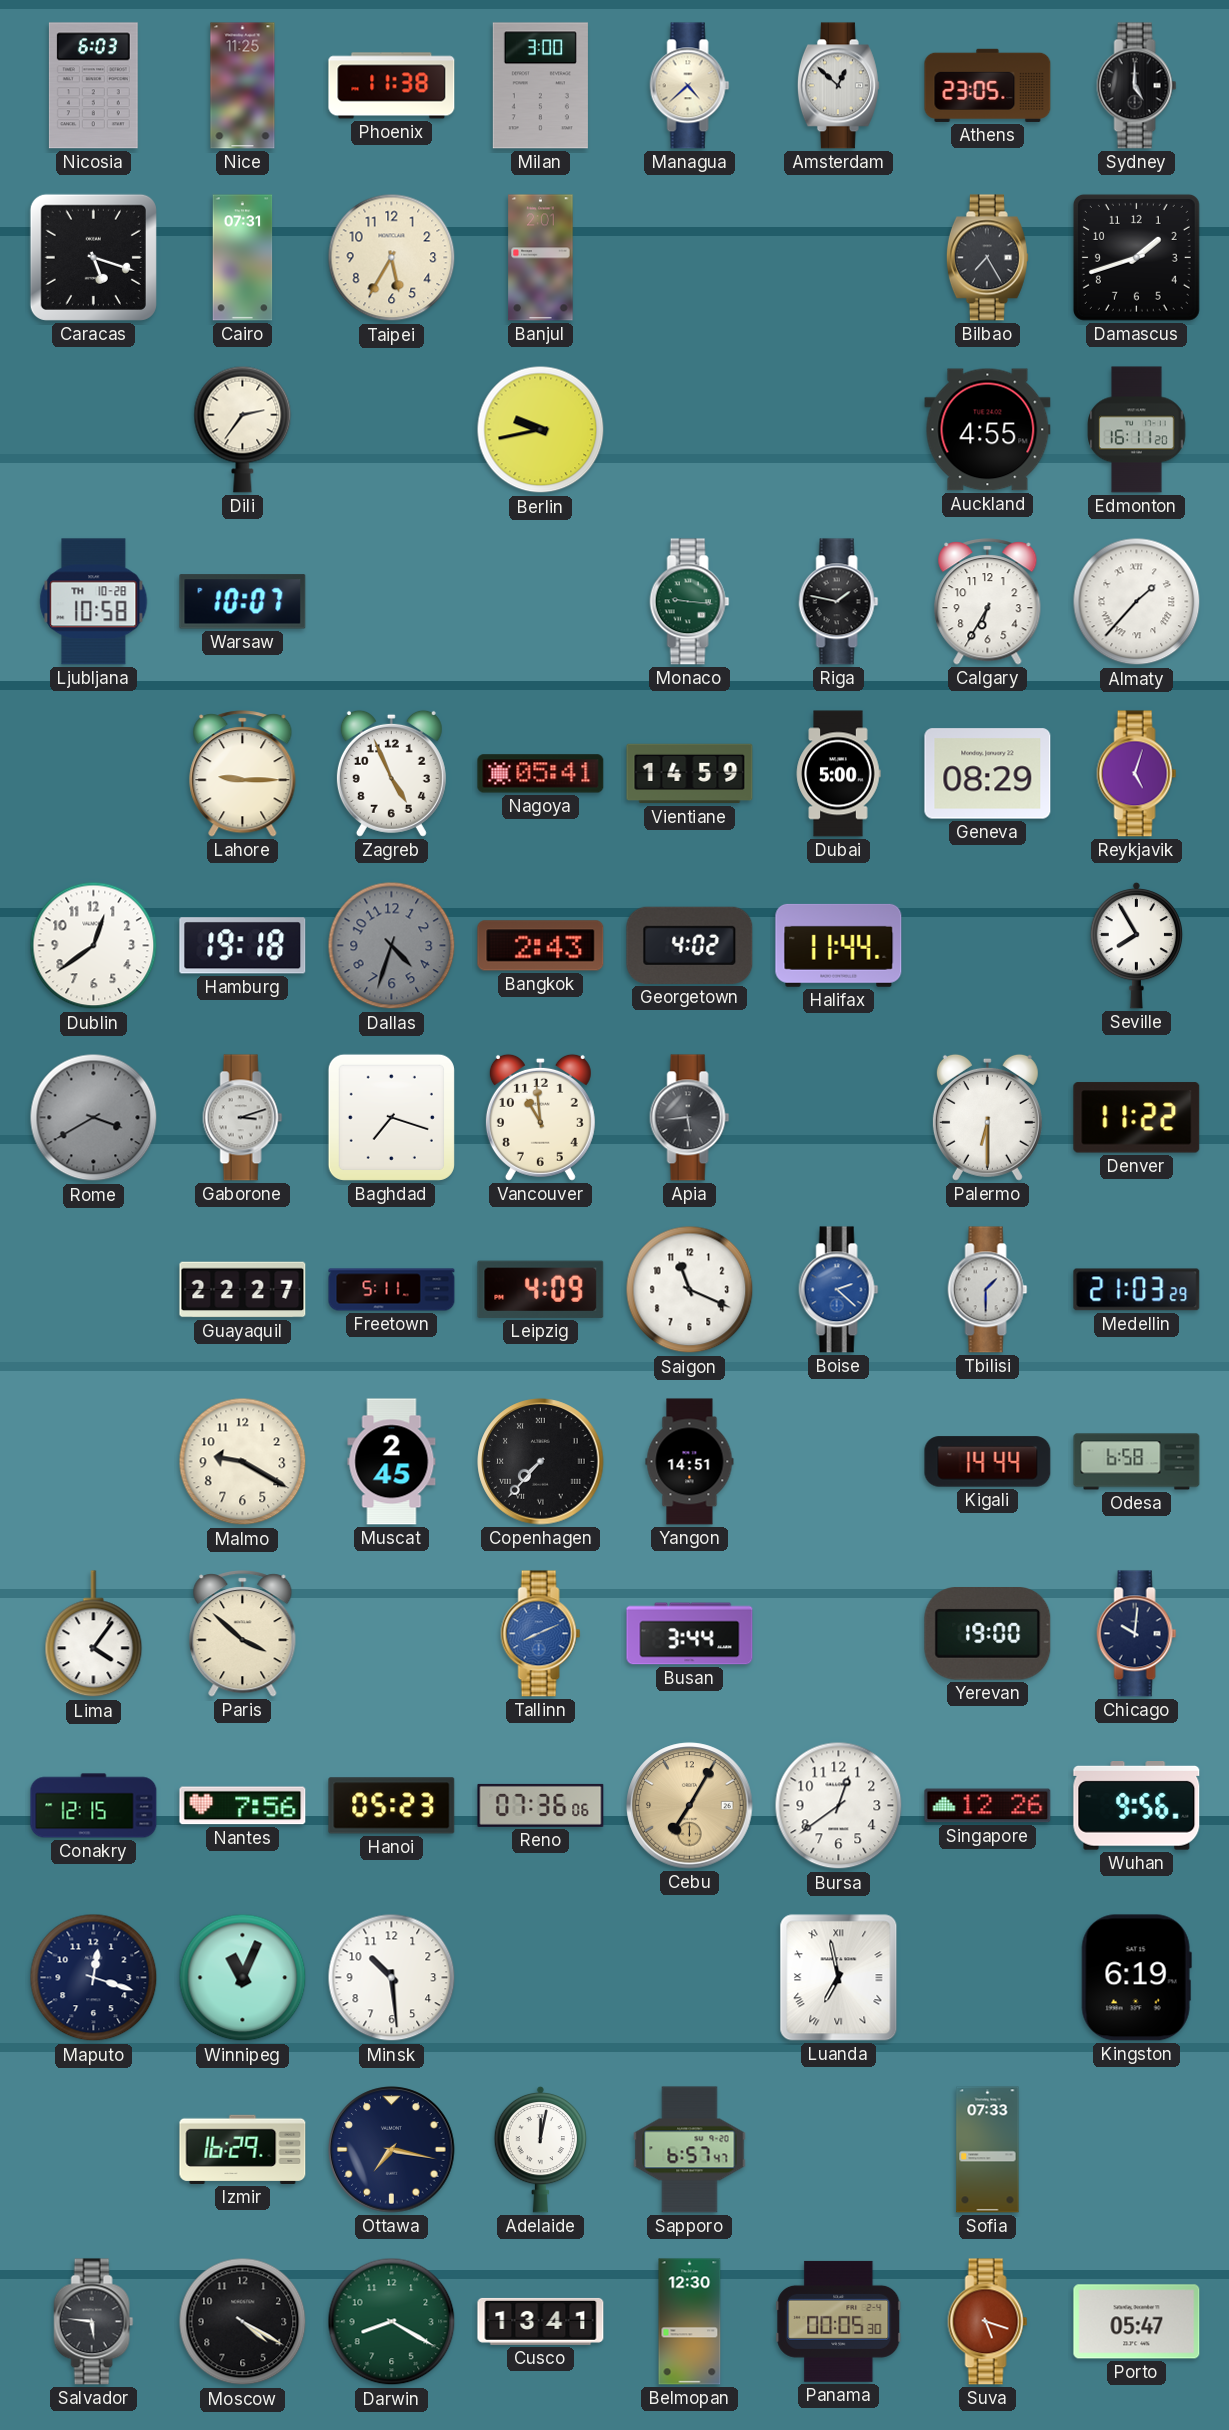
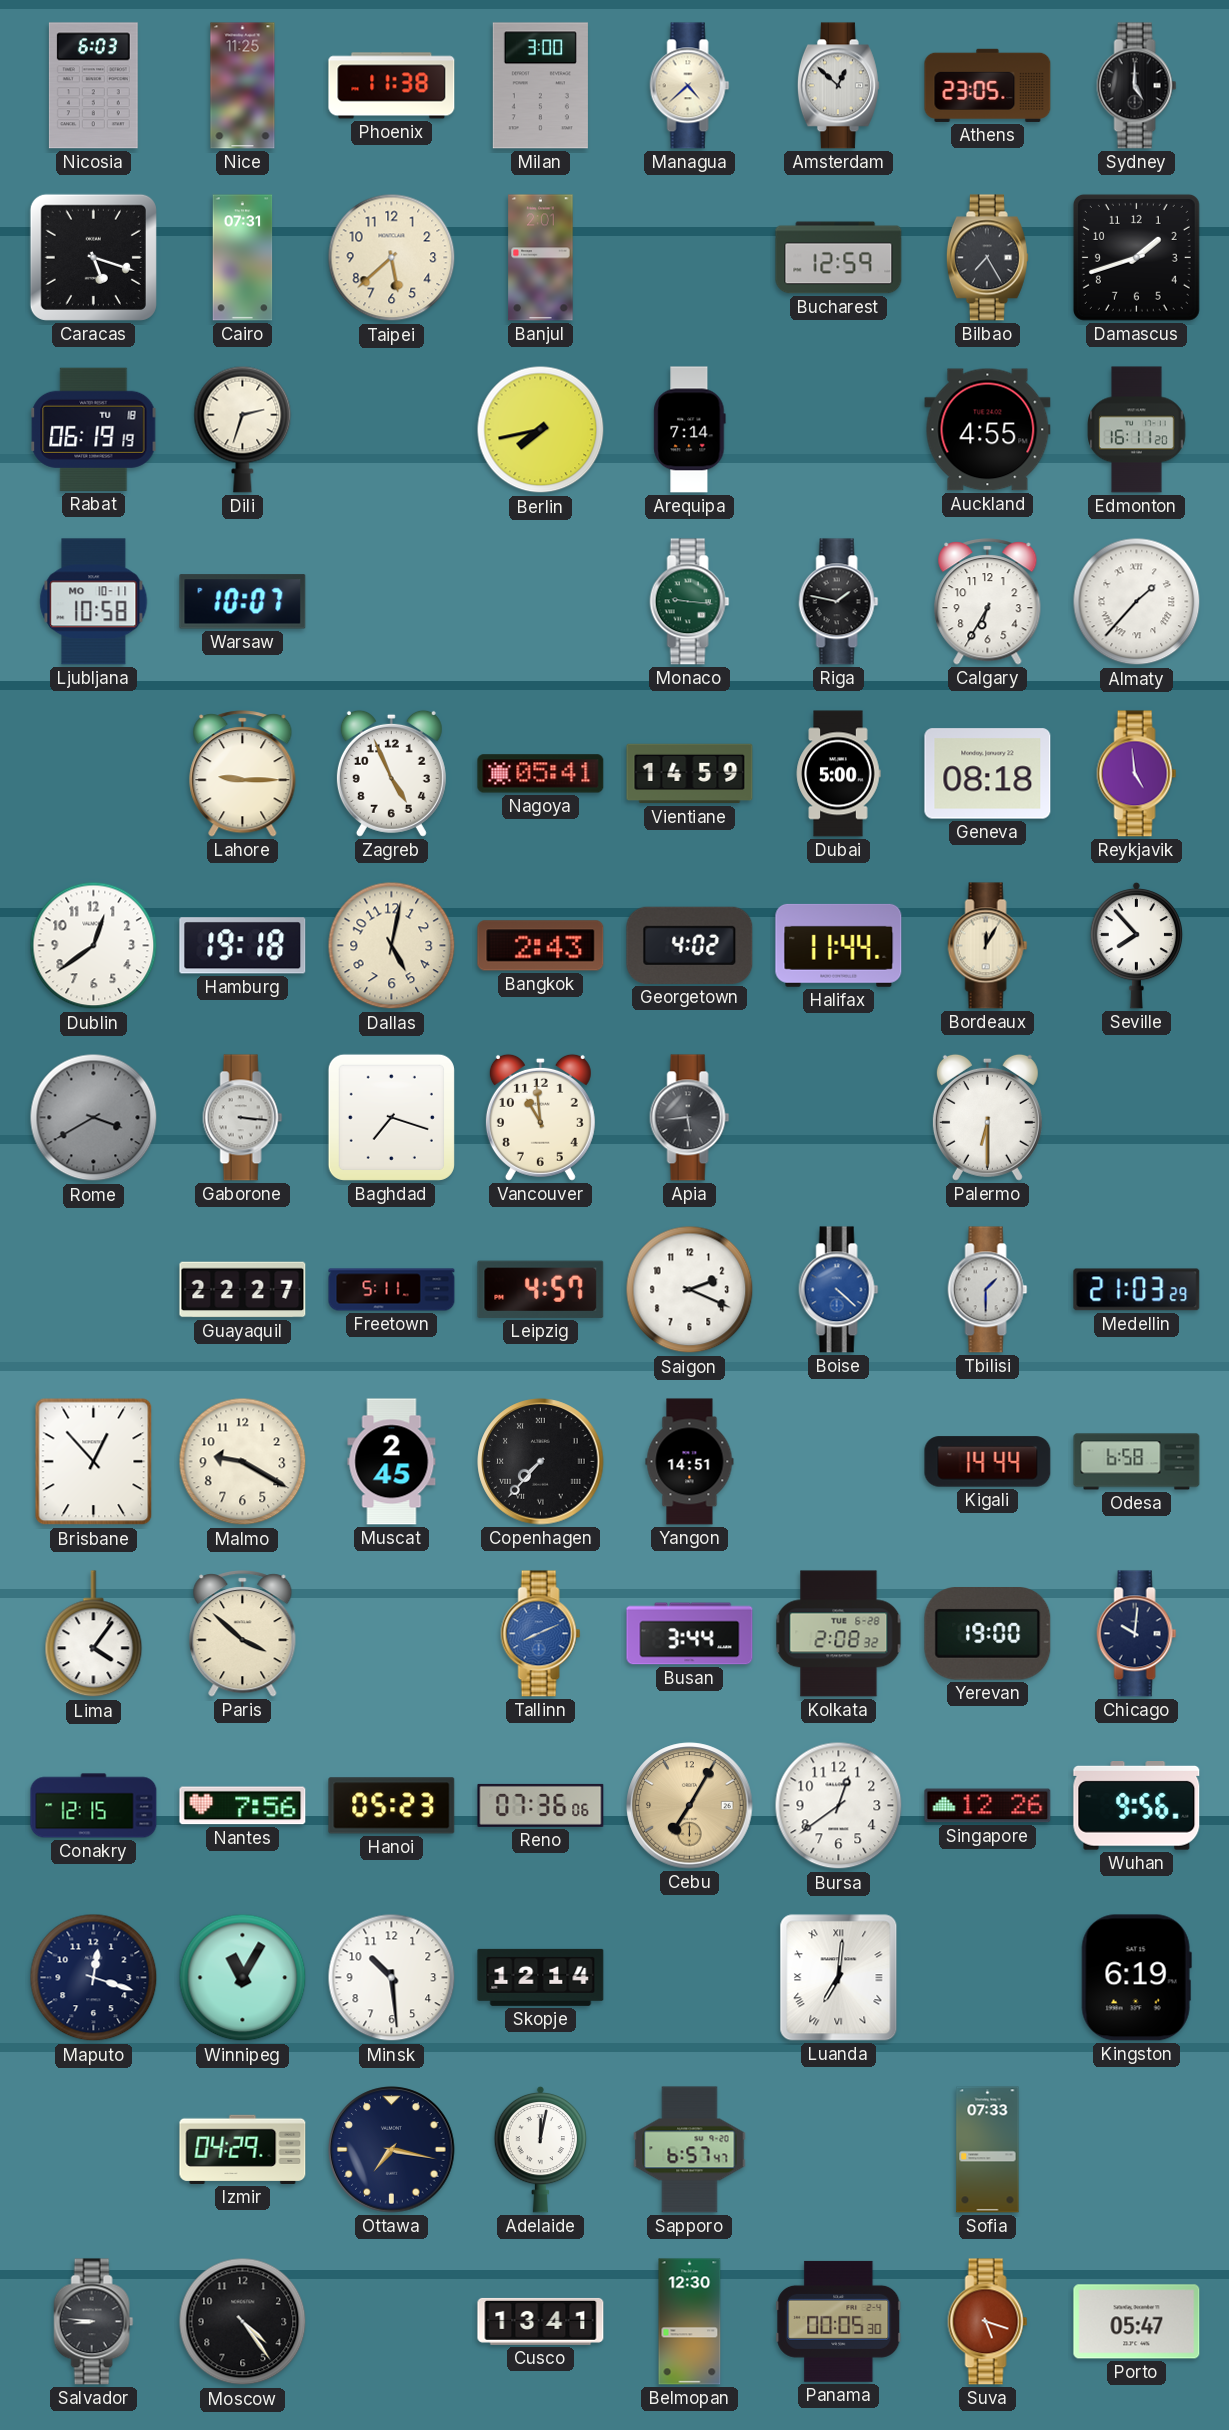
Taipei: 5:35 -> 5:38 (392, 258)
Bucharest: none -> 12:59 (839, 258)
Rabat: none -> 06:19 (94, 429)
Dili: 2:36 -> 2:33 (243, 429)
Berlin: 9:43 -> 7:43 (541, 430)
Arequipa: none -> 7:14 (690, 430)
Ljubljana date: TH 10-28 -> MO 10-11 (94, 602)
Geneva: 08:29 -> 08:18 (988, 774)
Reykjavik: 5:03 -> 4:59 (1137, 774)
Dallas: 4:33 -> 5:02 (392, 946)
Dallas dial: grey -> cream (392, 946)
Bordeaux: none -> 12:05 (988, 946)
Seville: 7:55 -> 7:53 (1137, 945)
Gaborone: 3:12 -> 3:16 (243, 1118)
Denver: 11:22 -> none (1137, 1118)
Leipzig: 4:09 -> 4:57 (541, 1289)
Saigon: 11:19 -> 2:19 (690, 1290)
Boise: 2:22 -> 4:22 (839, 1290)
Brisbane: none -> 12:53 (94, 1462)
Kolkata: none -> 2:08 (839, 1634)
Winnipeg: 11:04 -> 11:05 (243, 1978)
Skopje: none -> 12:14 (541, 1977)
Luanda: 6:58 -> 7:01 (839, 1978)
Izmir: 16:29 -> 04:29 (243, 2149)
Salvador: 5:46 -> 8:46 (94, 2322)
Moscow: 4:20 -> 4:24 (243, 2322)
Darwin: 8:20 -> none (392, 2322)
